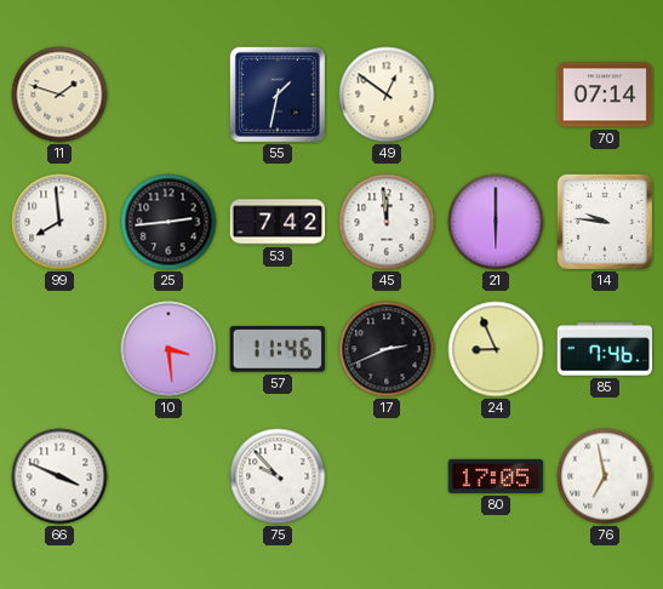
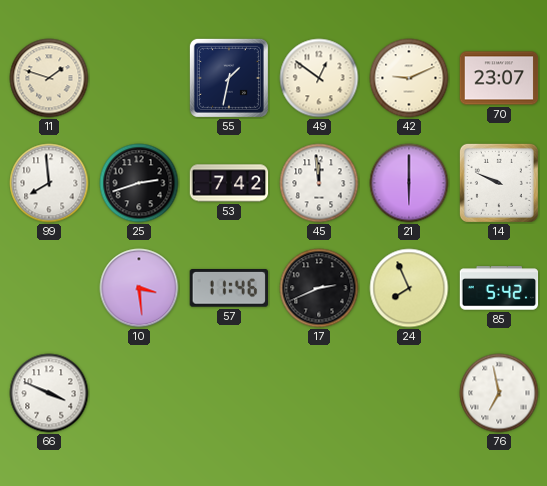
42: none -> 9:11 (409, 78)
70: 07:14 -> 23:07 (499, 78)
25: 2:44 -> 2:42 (139, 183)
14: 9:46 -> 9:49 (499, 183)
24: 8:56 -> 7:56 (409, 288)
85: 7:46 -> 5:42 (499, 288)
75: 9:53 -> none (278, 476)
80: 17:05 -> none (496, 476)
